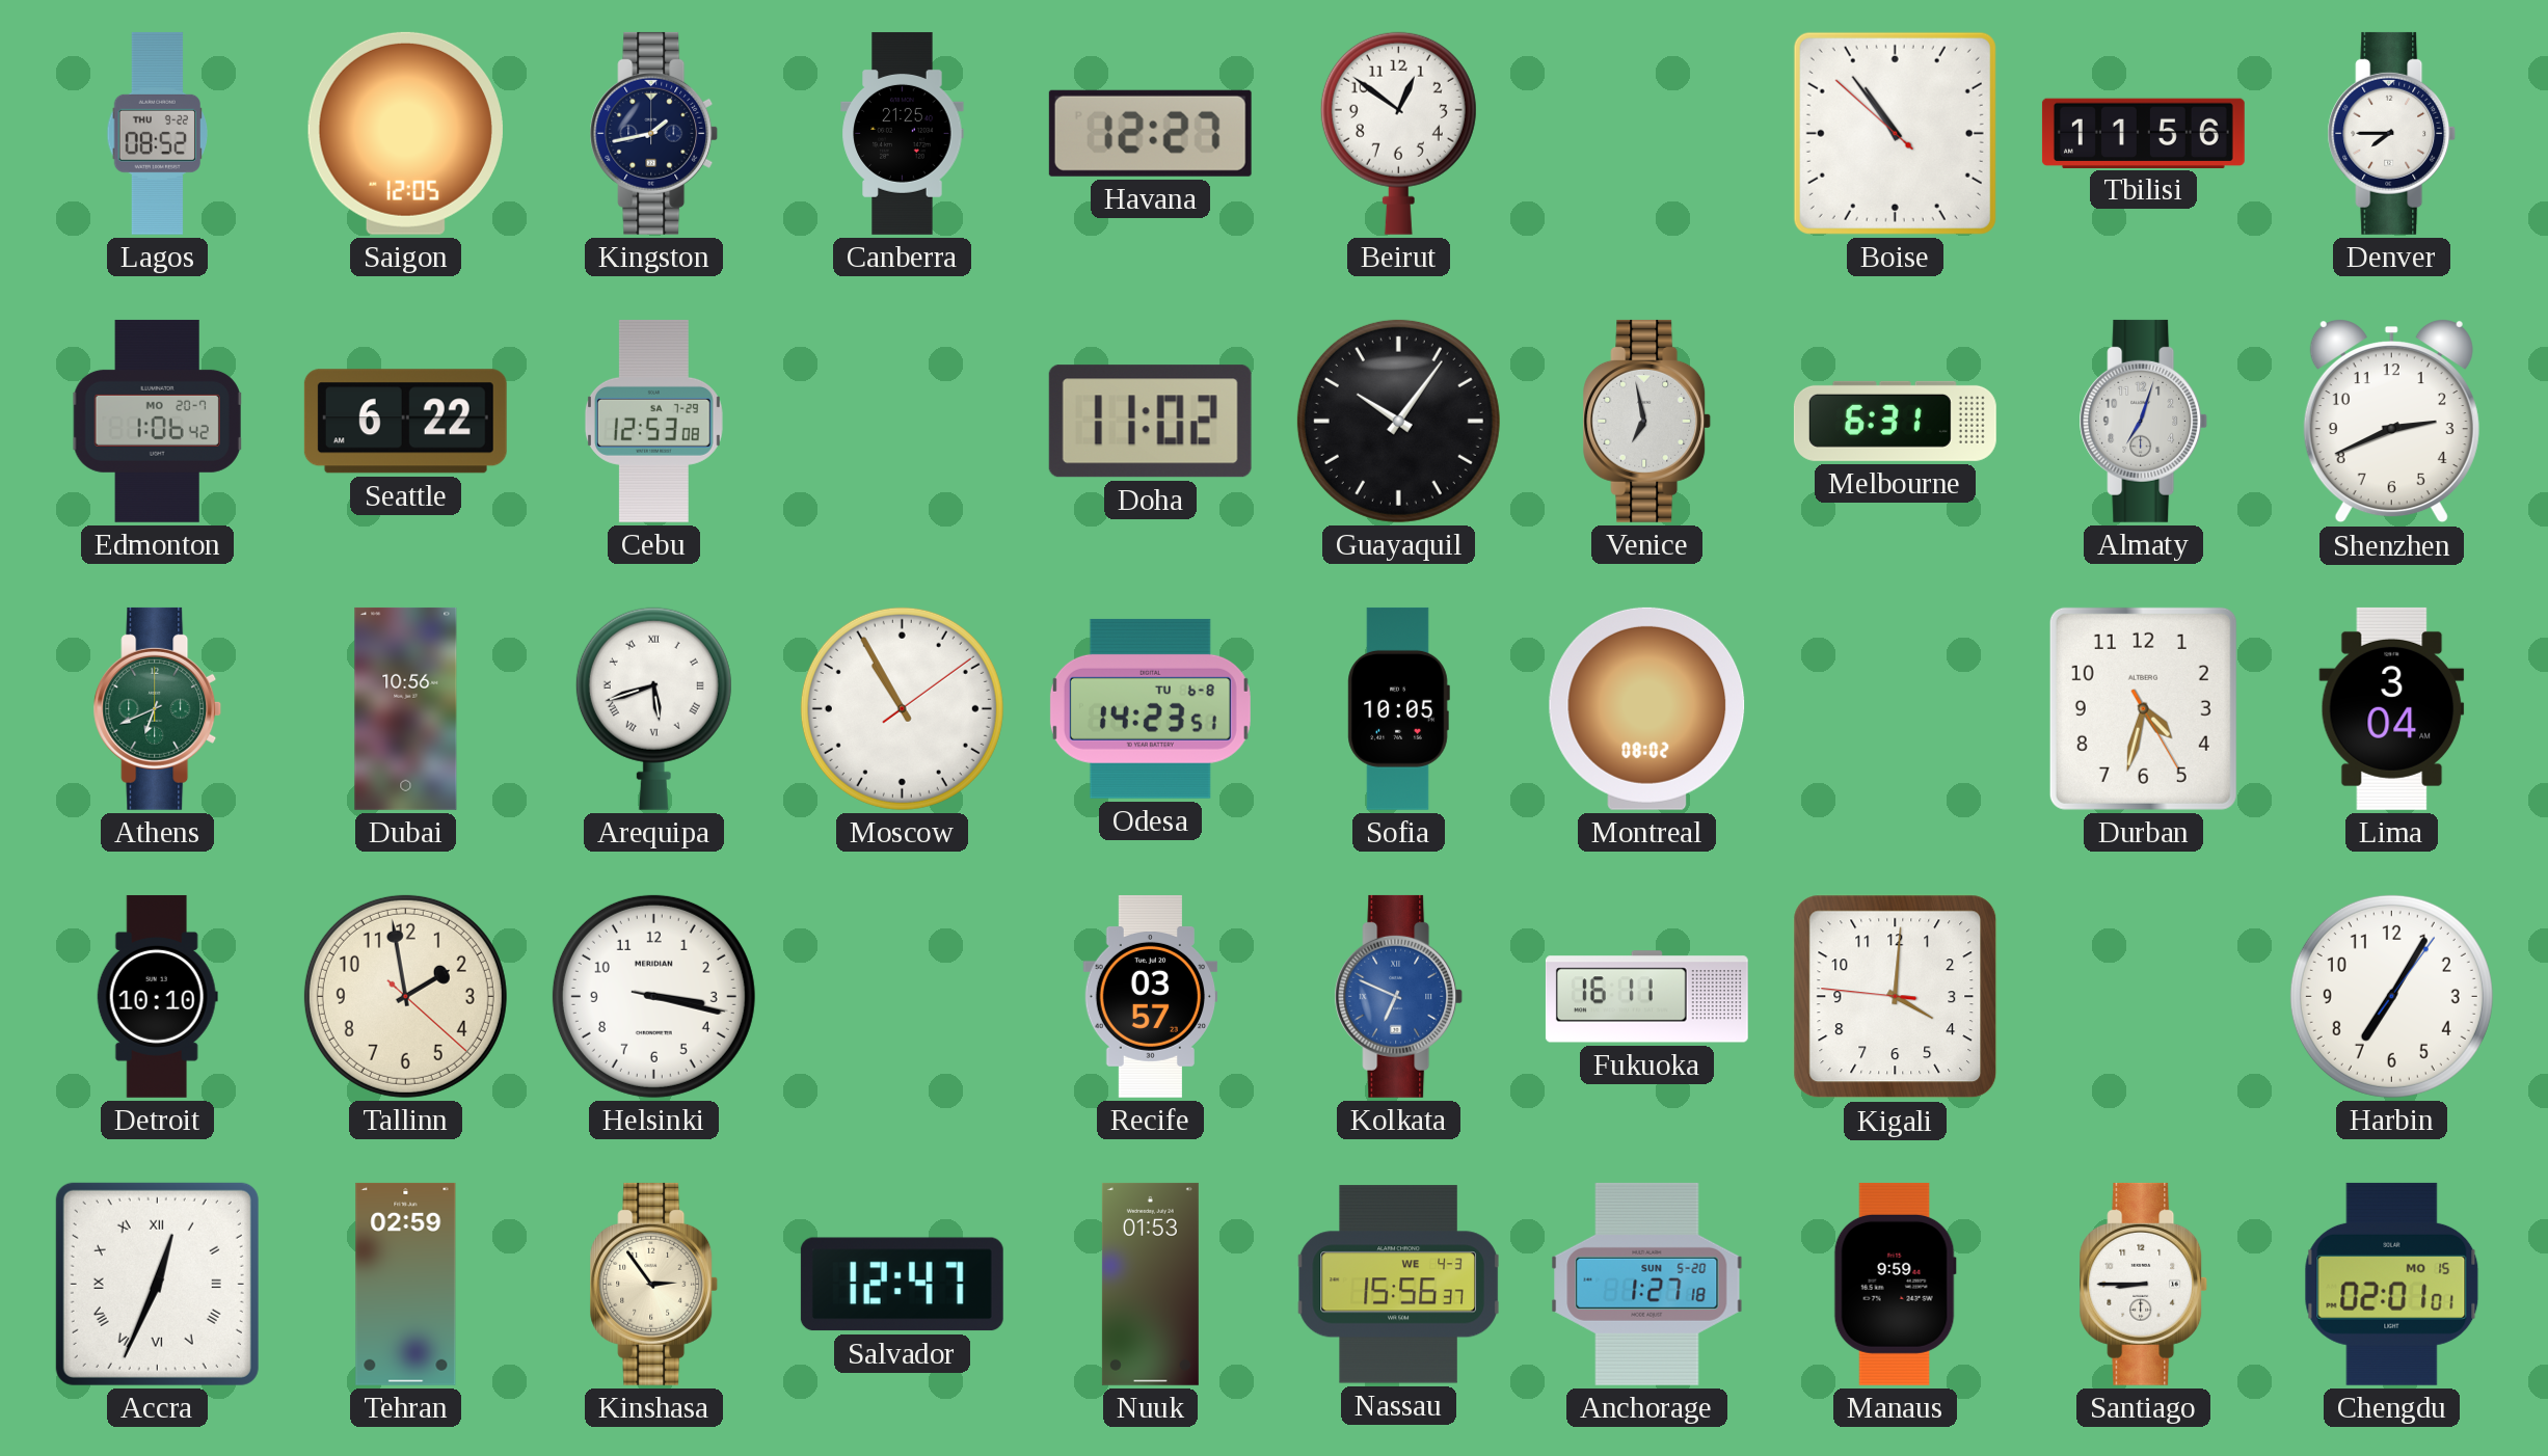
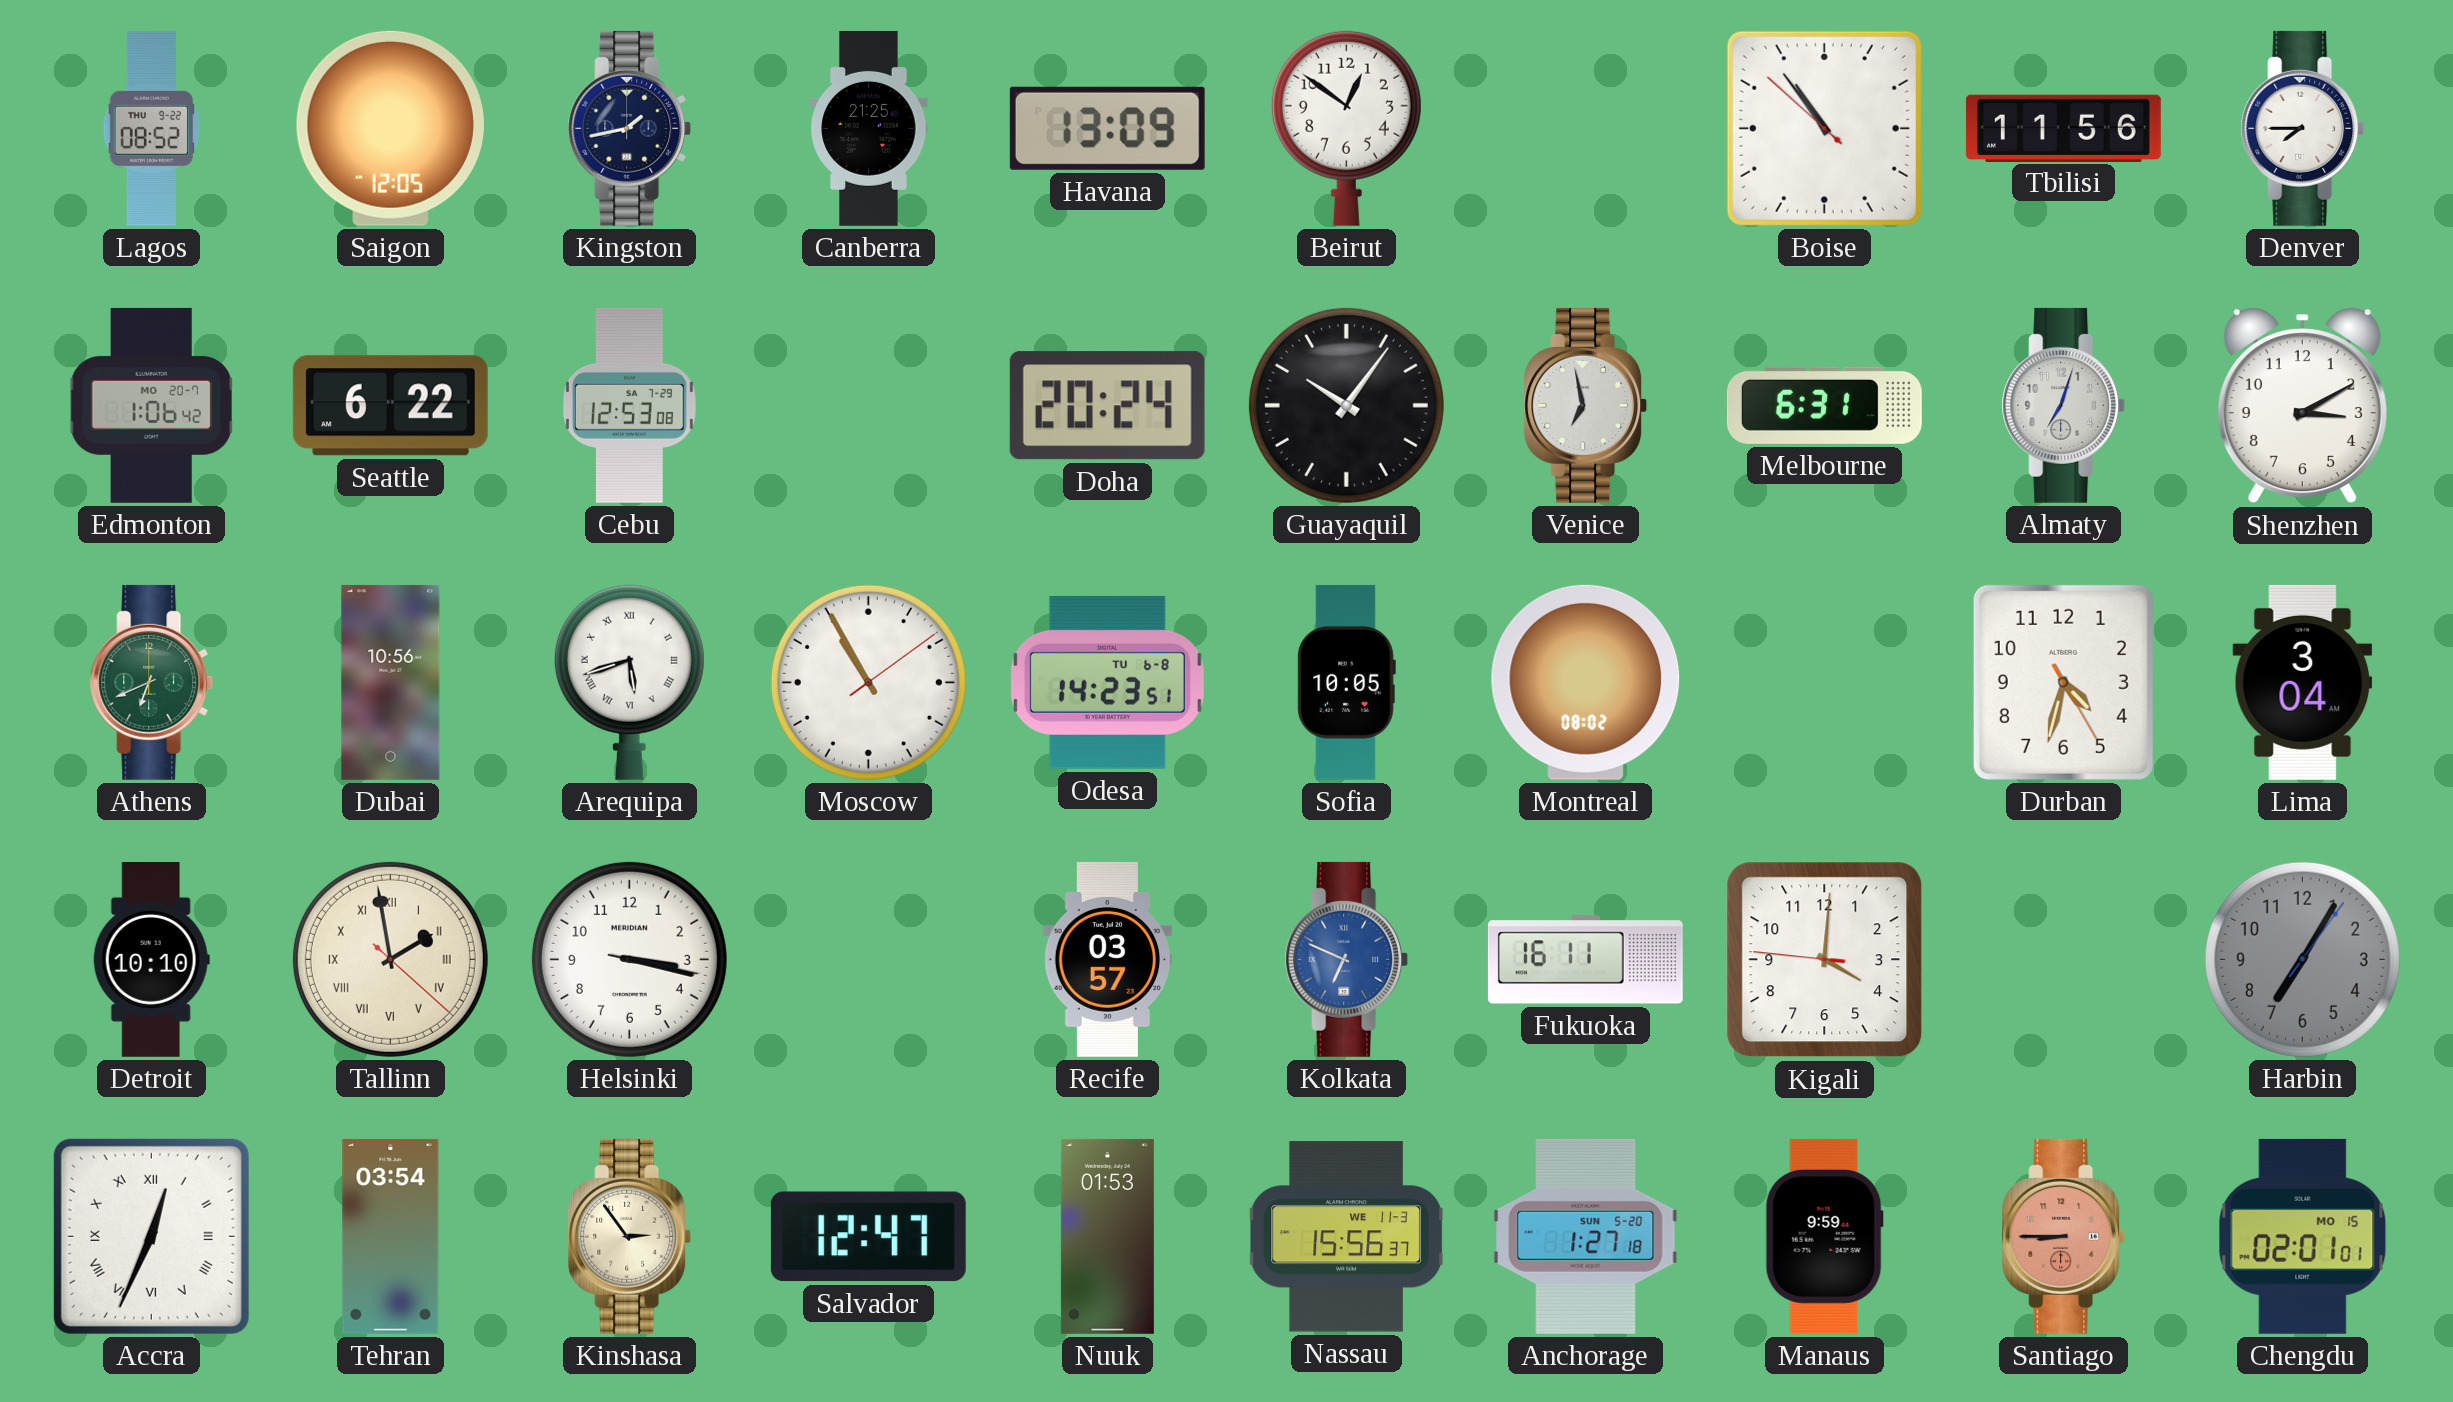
Havana: 12:27 -> 13:09 (1107, 128)
Doha: 11:02 -> 20:24 (1107, 406)
Shenzhen: 2:41 -> 3:10 (2302, 406)
Tallinn numerals: Arabic -> Roman (390, 959)
Harbin dial: white -> grey (2302, 959)
Tehran: 02:59 -> 03:54 (391, 1236)
Nassau date: WE 4-3 -> WE 11-3 (1346, 1237)
Santiago dial: white -> salmon (2064, 1236)
